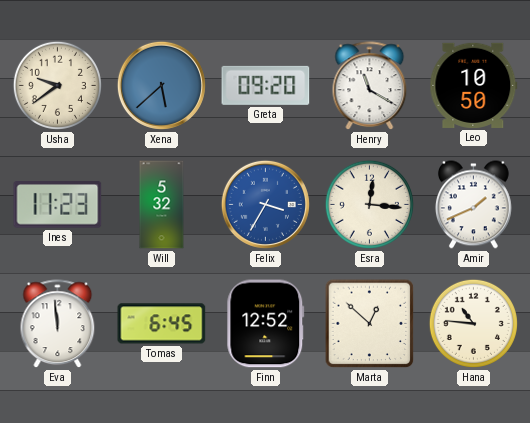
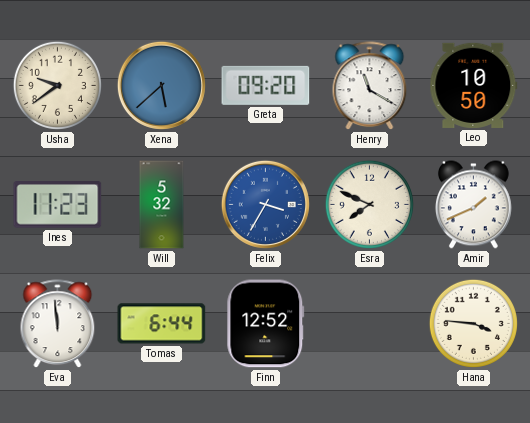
Esra: 12:16 -> 7:49 (369, 204)
Tomas: 6:45 -> 6:44 (162, 324)
Marta: 12:52 -> none (370, 324)
Hana: 10:46 -> 3:46 (473, 323)
